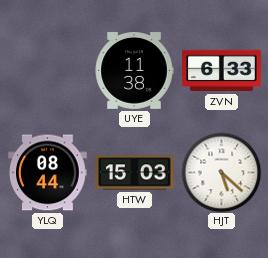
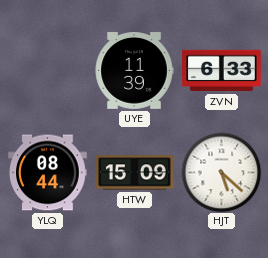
UYE: 11:38 -> 11:39 (134, 71)
HTW: 15:03 -> 15:09 (135, 173)
